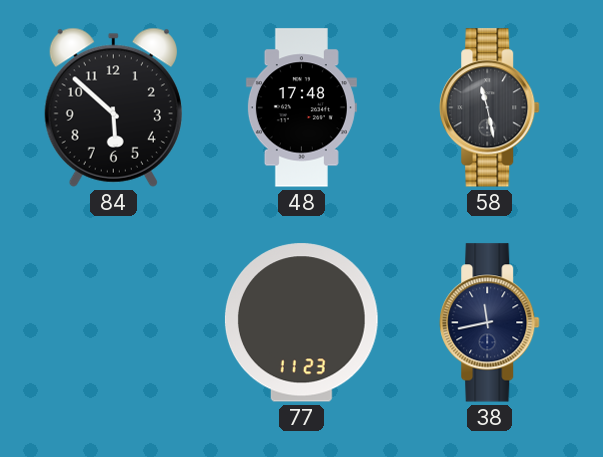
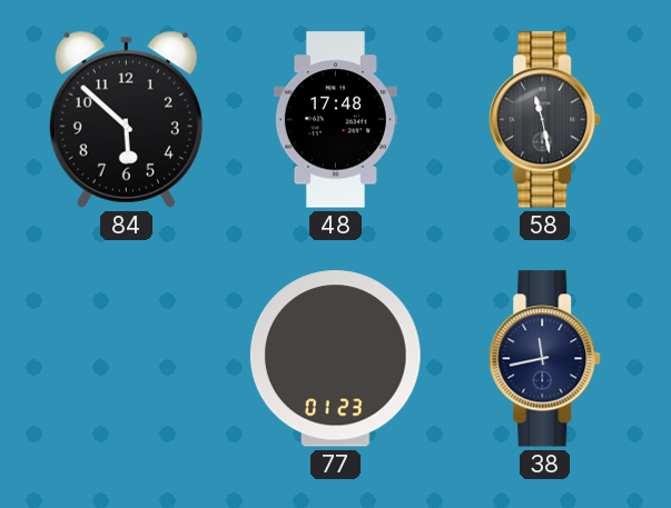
77: 11:23 -> 01:23 (335, 359)
